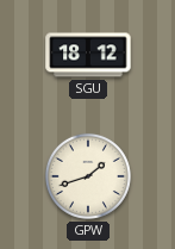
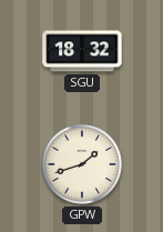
SGU: 18:12 -> 18:32 (82, 51)
